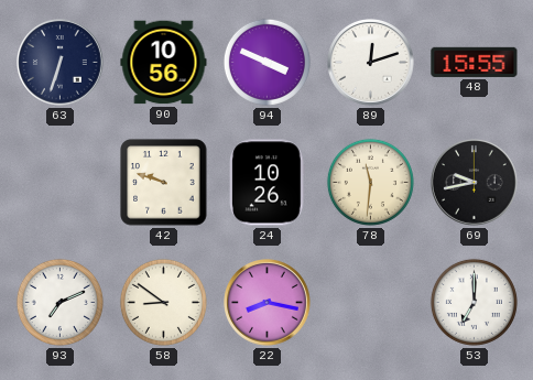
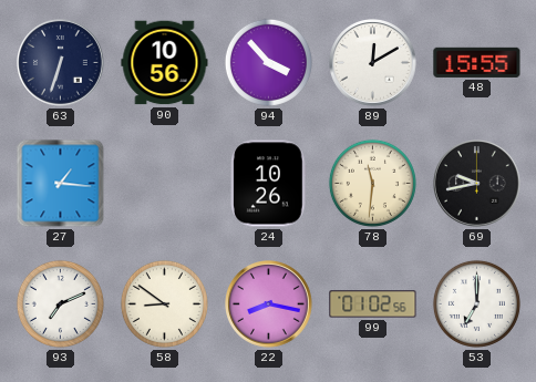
94: 3:49 -> 3:53 (268, 62)
89: 12:12 -> 12:10 (373, 63)
27: none -> 1:16 (61, 184)
42: 9:48 -> none (164, 183)
99: none -> 01:02 (373, 304)
